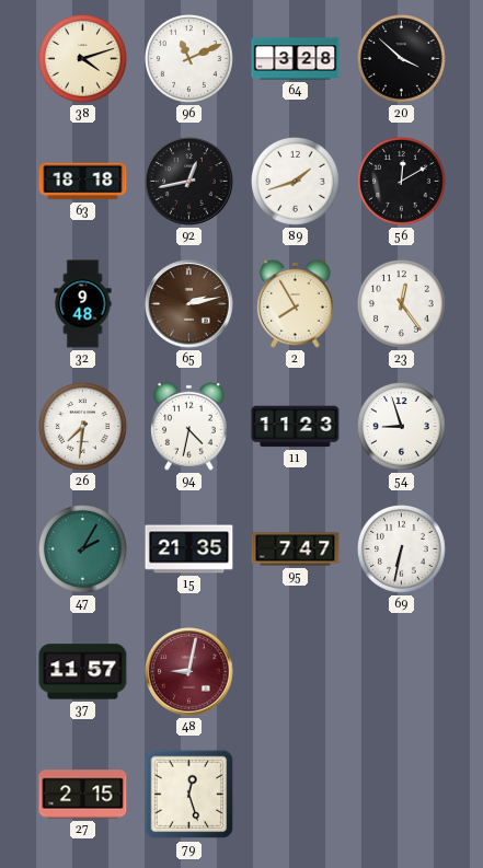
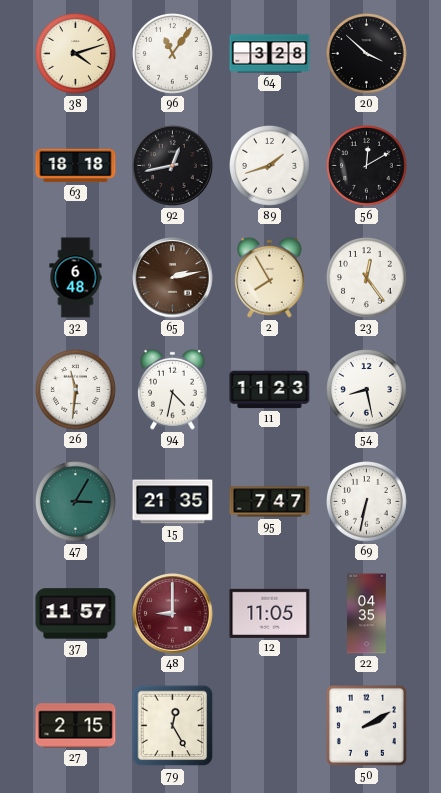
96: 11:11 -> 11:06 (173, 54)
32: 9:48 -> 6:48 (76, 278)
26: 7:31 -> 11:31 (76, 390)
54: 8:57 -> 8:28 (367, 390)
47: 2:05 -> 3:05 (76, 502)
48: 9:02 -> 9:00 (173, 614)
12: none -> 11:05 (270, 613)
22: none -> 04:35 (367, 614)
79: 12:27 -> 12:25 (173, 726)
50: none -> 2:10 (366, 725)
